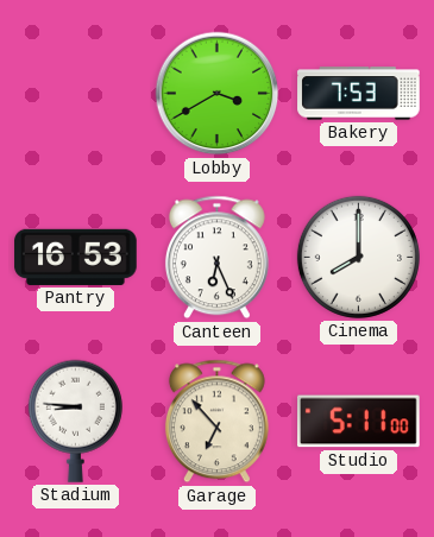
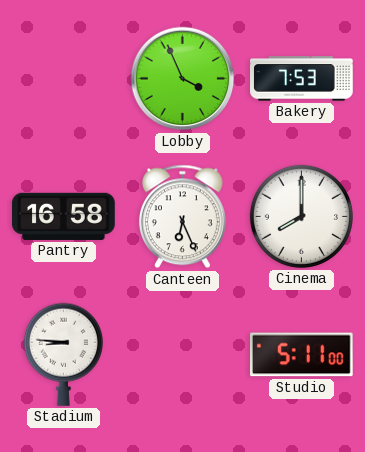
Lobby: 3:40 -> 3:56 (183, 79)
Pantry: 16:53 -> 16:58 (64, 216)
Garage: 6:53 -> none (216, 422)
